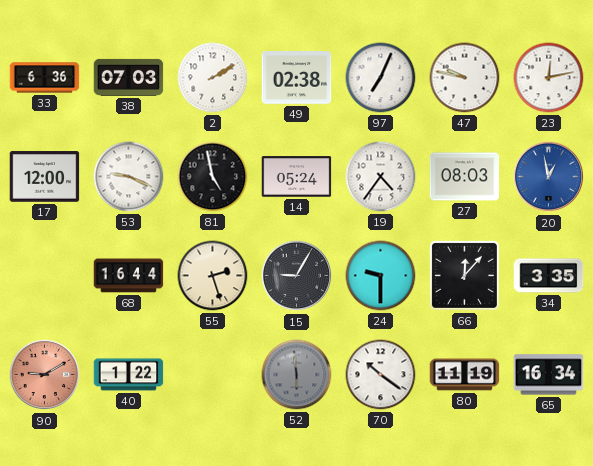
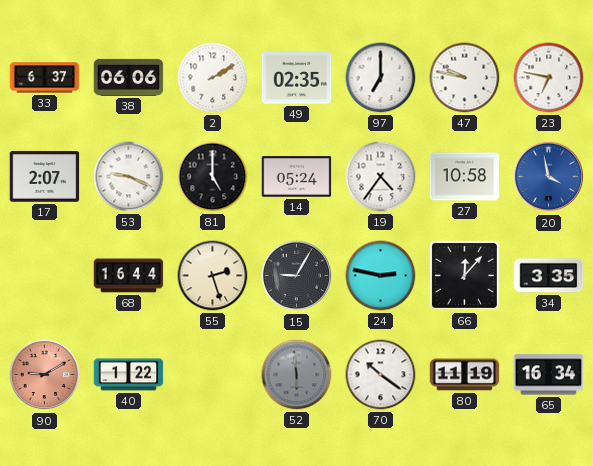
33: 6:36 -> 6:37 (45, 78)
38: 07:03 -> 06:06 (129, 77)
49: 02:38 -> 02:35 (297, 78)
97: 7:04 -> 7:00 (381, 78)
23: 12:13 -> 6:47 (549, 78)
17: 12:00 -> 2:07 (45, 177)
81: 4:58 -> 5:00 (213, 177)
27: 08:03 -> 10:58 (465, 177)
20: 12:58 -> 3:58 (549, 177)
24: 9:30 -> 2:47 (381, 276)
